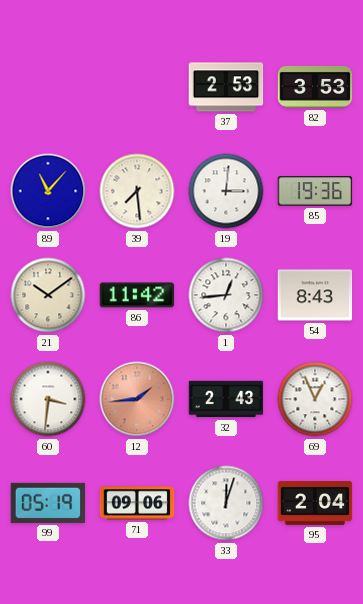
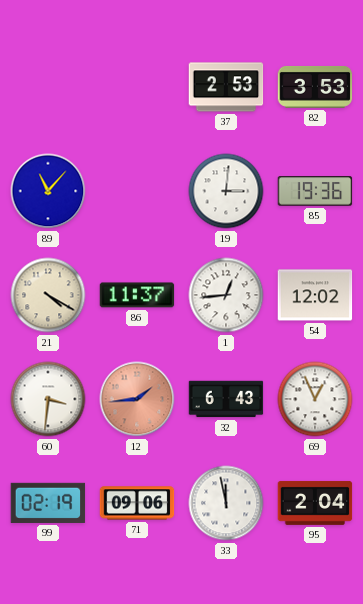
39: 7:29 -> none (137, 191)
21: 10:09 -> 4:20 (48, 295)
86: 11:42 -> 11:37 (137, 295)
54: 8:43 -> 12:02 (315, 295)
32: 2:43 -> 6:43 (226, 399)
99: 05:19 -> 02:19 (48, 503)
33: 12:03 -> 11:58 (226, 503)
